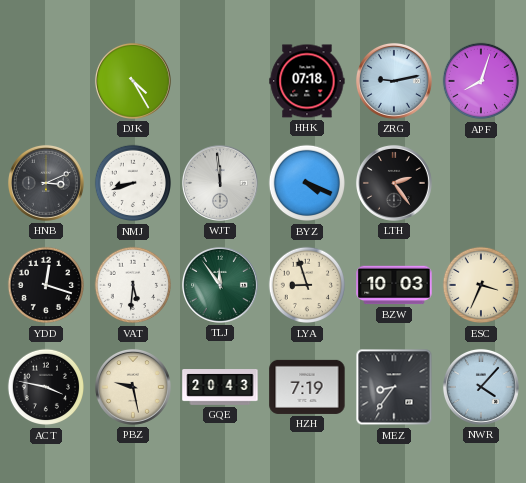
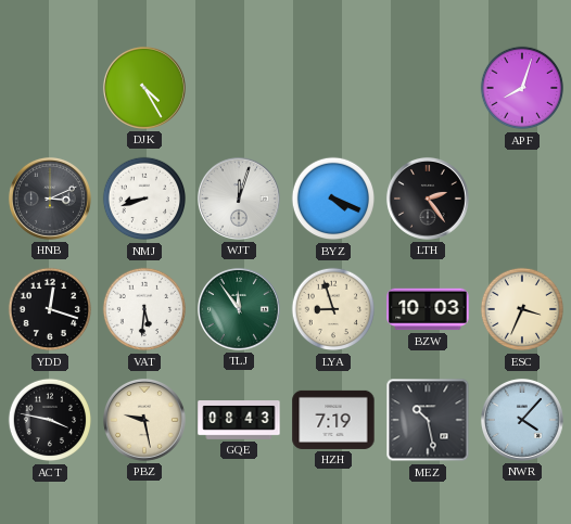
HHK: 07:18 -> none (307, 81)
ZRG: 9:13 -> none (394, 81)
WJT: 11:59 -> 12:03 (239, 199)
GQE: 20:43 -> 08:43 (239, 421)
MEZ: 8:36 -> 10:28 (428, 420)
